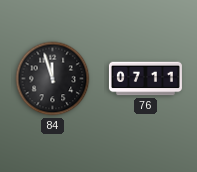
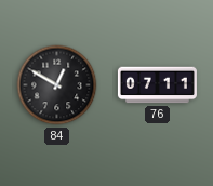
84: 11:57 -> 12:50 (57, 85)
